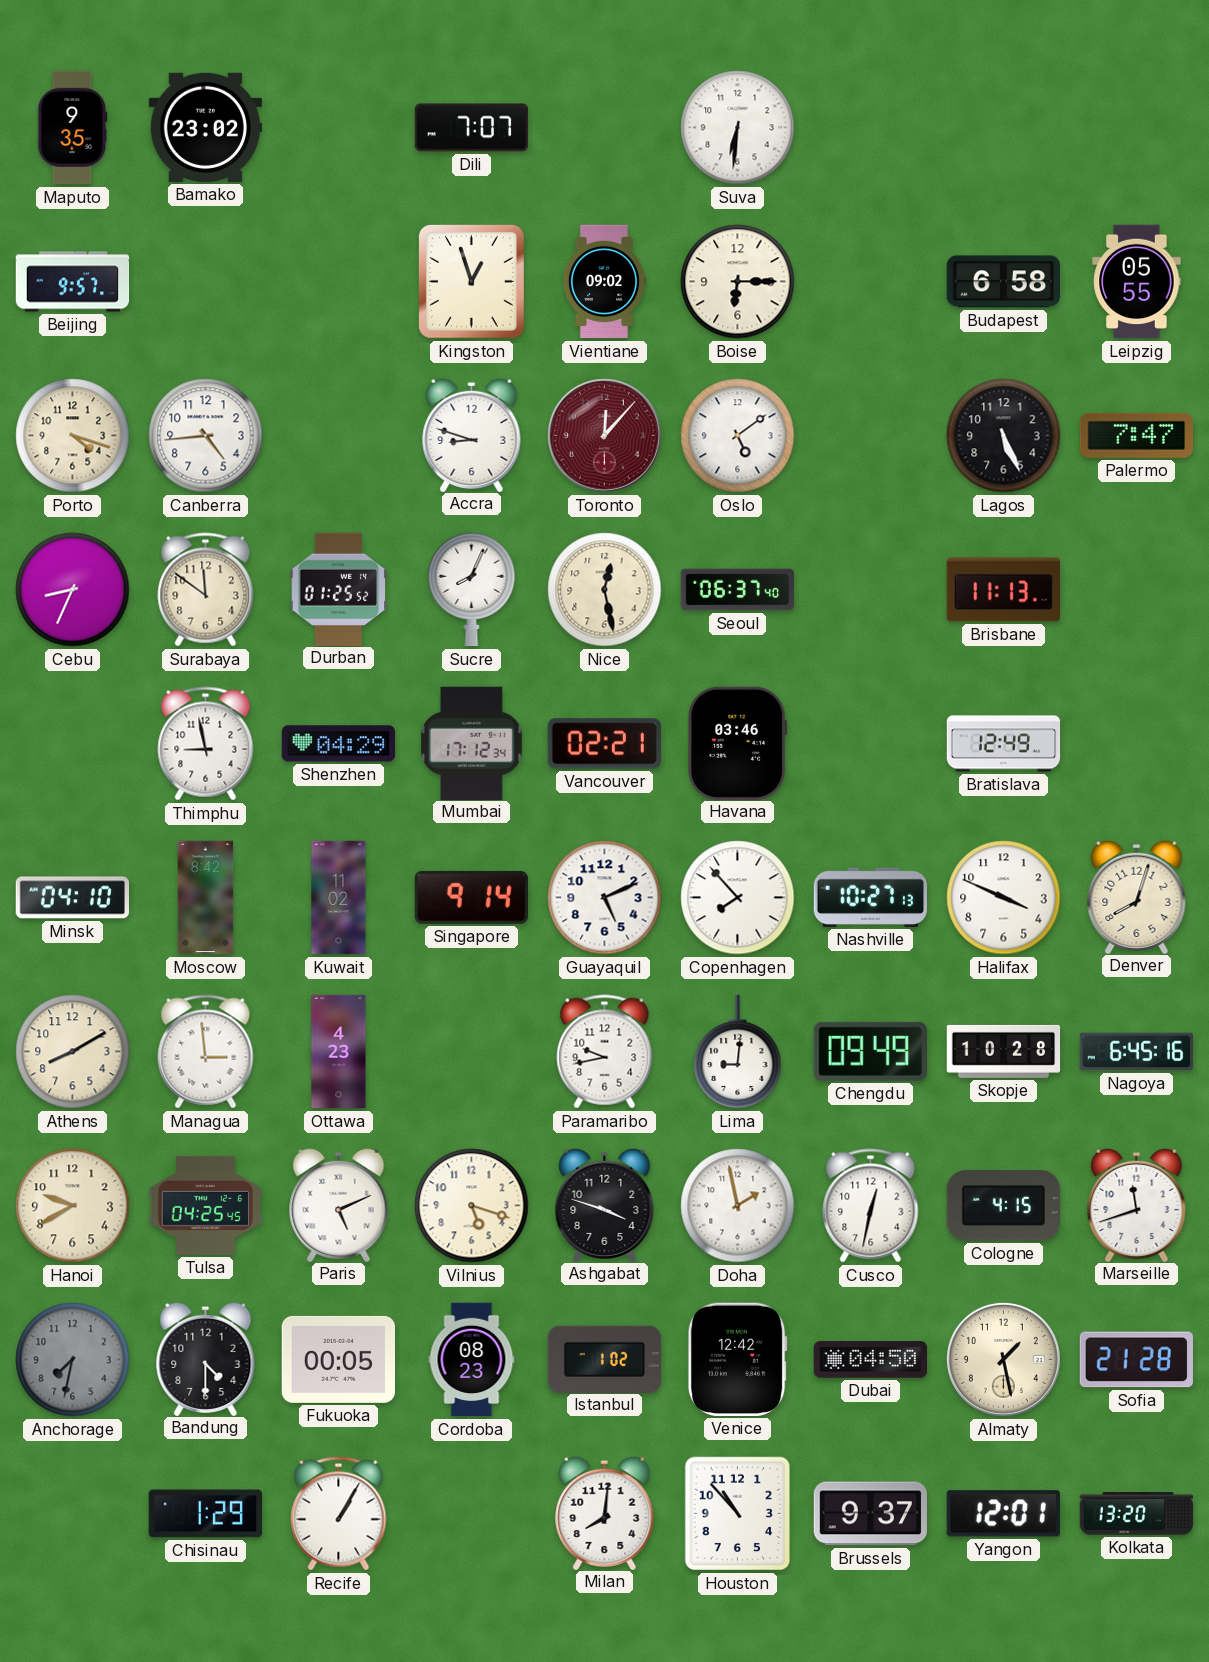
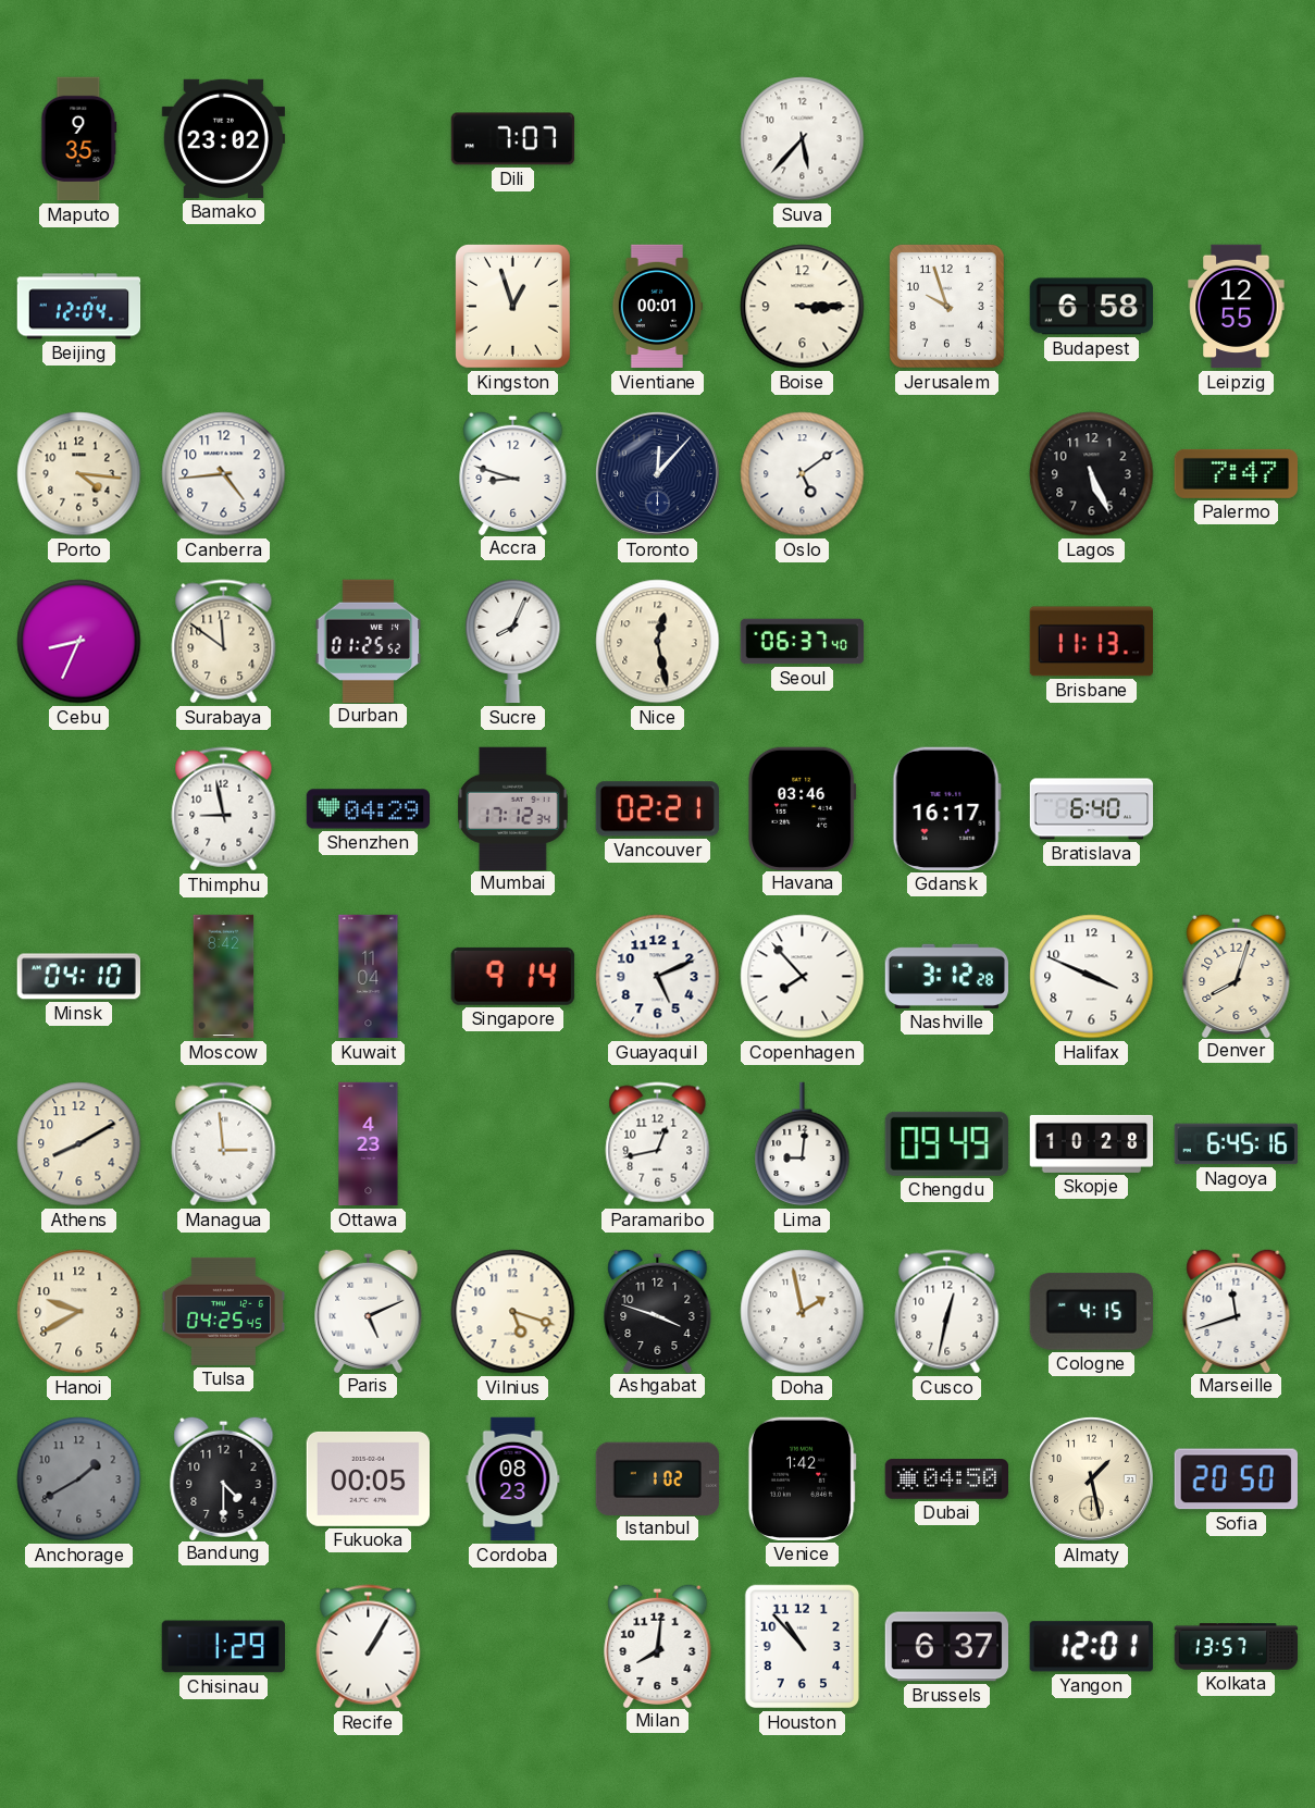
Suva: 6:31 -> 5:37 (803, 139)
Beijing: 9:57 -> 12:04 (79, 307)
Vientiane: 09:02 -> 00:01 (657, 307)
Boise: 6:15 -> 3:15 (803, 307)
Jerusalem: none -> 9:57 (946, 306)
Leipzig: 05:55 -> 12:55 (1237, 307)
Porto: 4:18 -> 4:16 (79, 474)
Toronto dial: burgundy -> navy (657, 473)
Gdansk: none -> 16:17 (946, 808)
Bratislava: 12:49 -> 6:40 (1092, 809)
Kuwait: 11:02 -> 11:04 (369, 977)
Nashville: 10:27 -> 3:12 (946, 976)
Paramaribo: 9:43 -> 12:43 (658, 1144)
Anchorage: 7:32 -> 1:40 (79, 1479)
Venice: 12:42 -> 1:42 (802, 1478)
Sofia: 21:28 -> 20:50 (1236, 1479)
Brussels: 9:37 -> 6:37 (946, 1647)
Kolkata: 13:20 -> 13:57 (1237, 1647)
